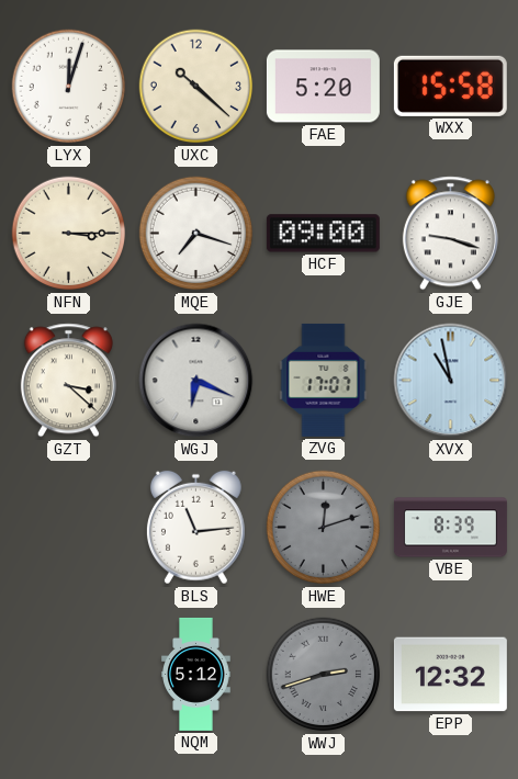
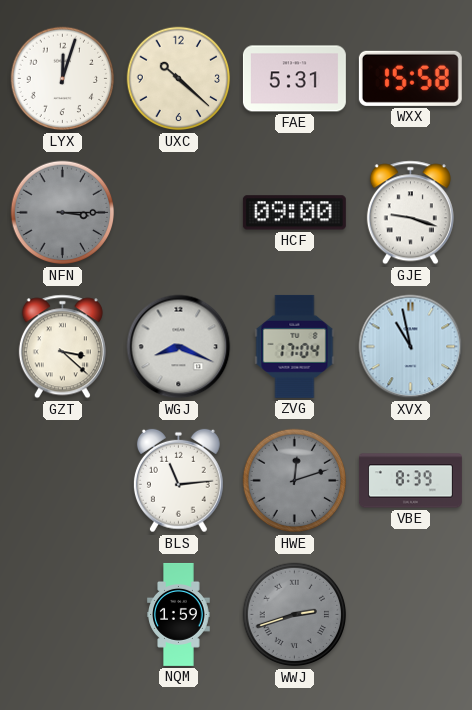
FAE: 5:20 -> 5:31 (294, 79)
NFN dial: cream -> grey (63, 213)
MQE: 7:18 -> none (196, 234)
WGJ: 6:19 -> 8:19 (179, 347)
ZVG: 17:07 -> 17:04 (295, 346)
NQM: 5:12 -> 1:59 (179, 614)
EPP: 12:32 -> none (450, 675)
